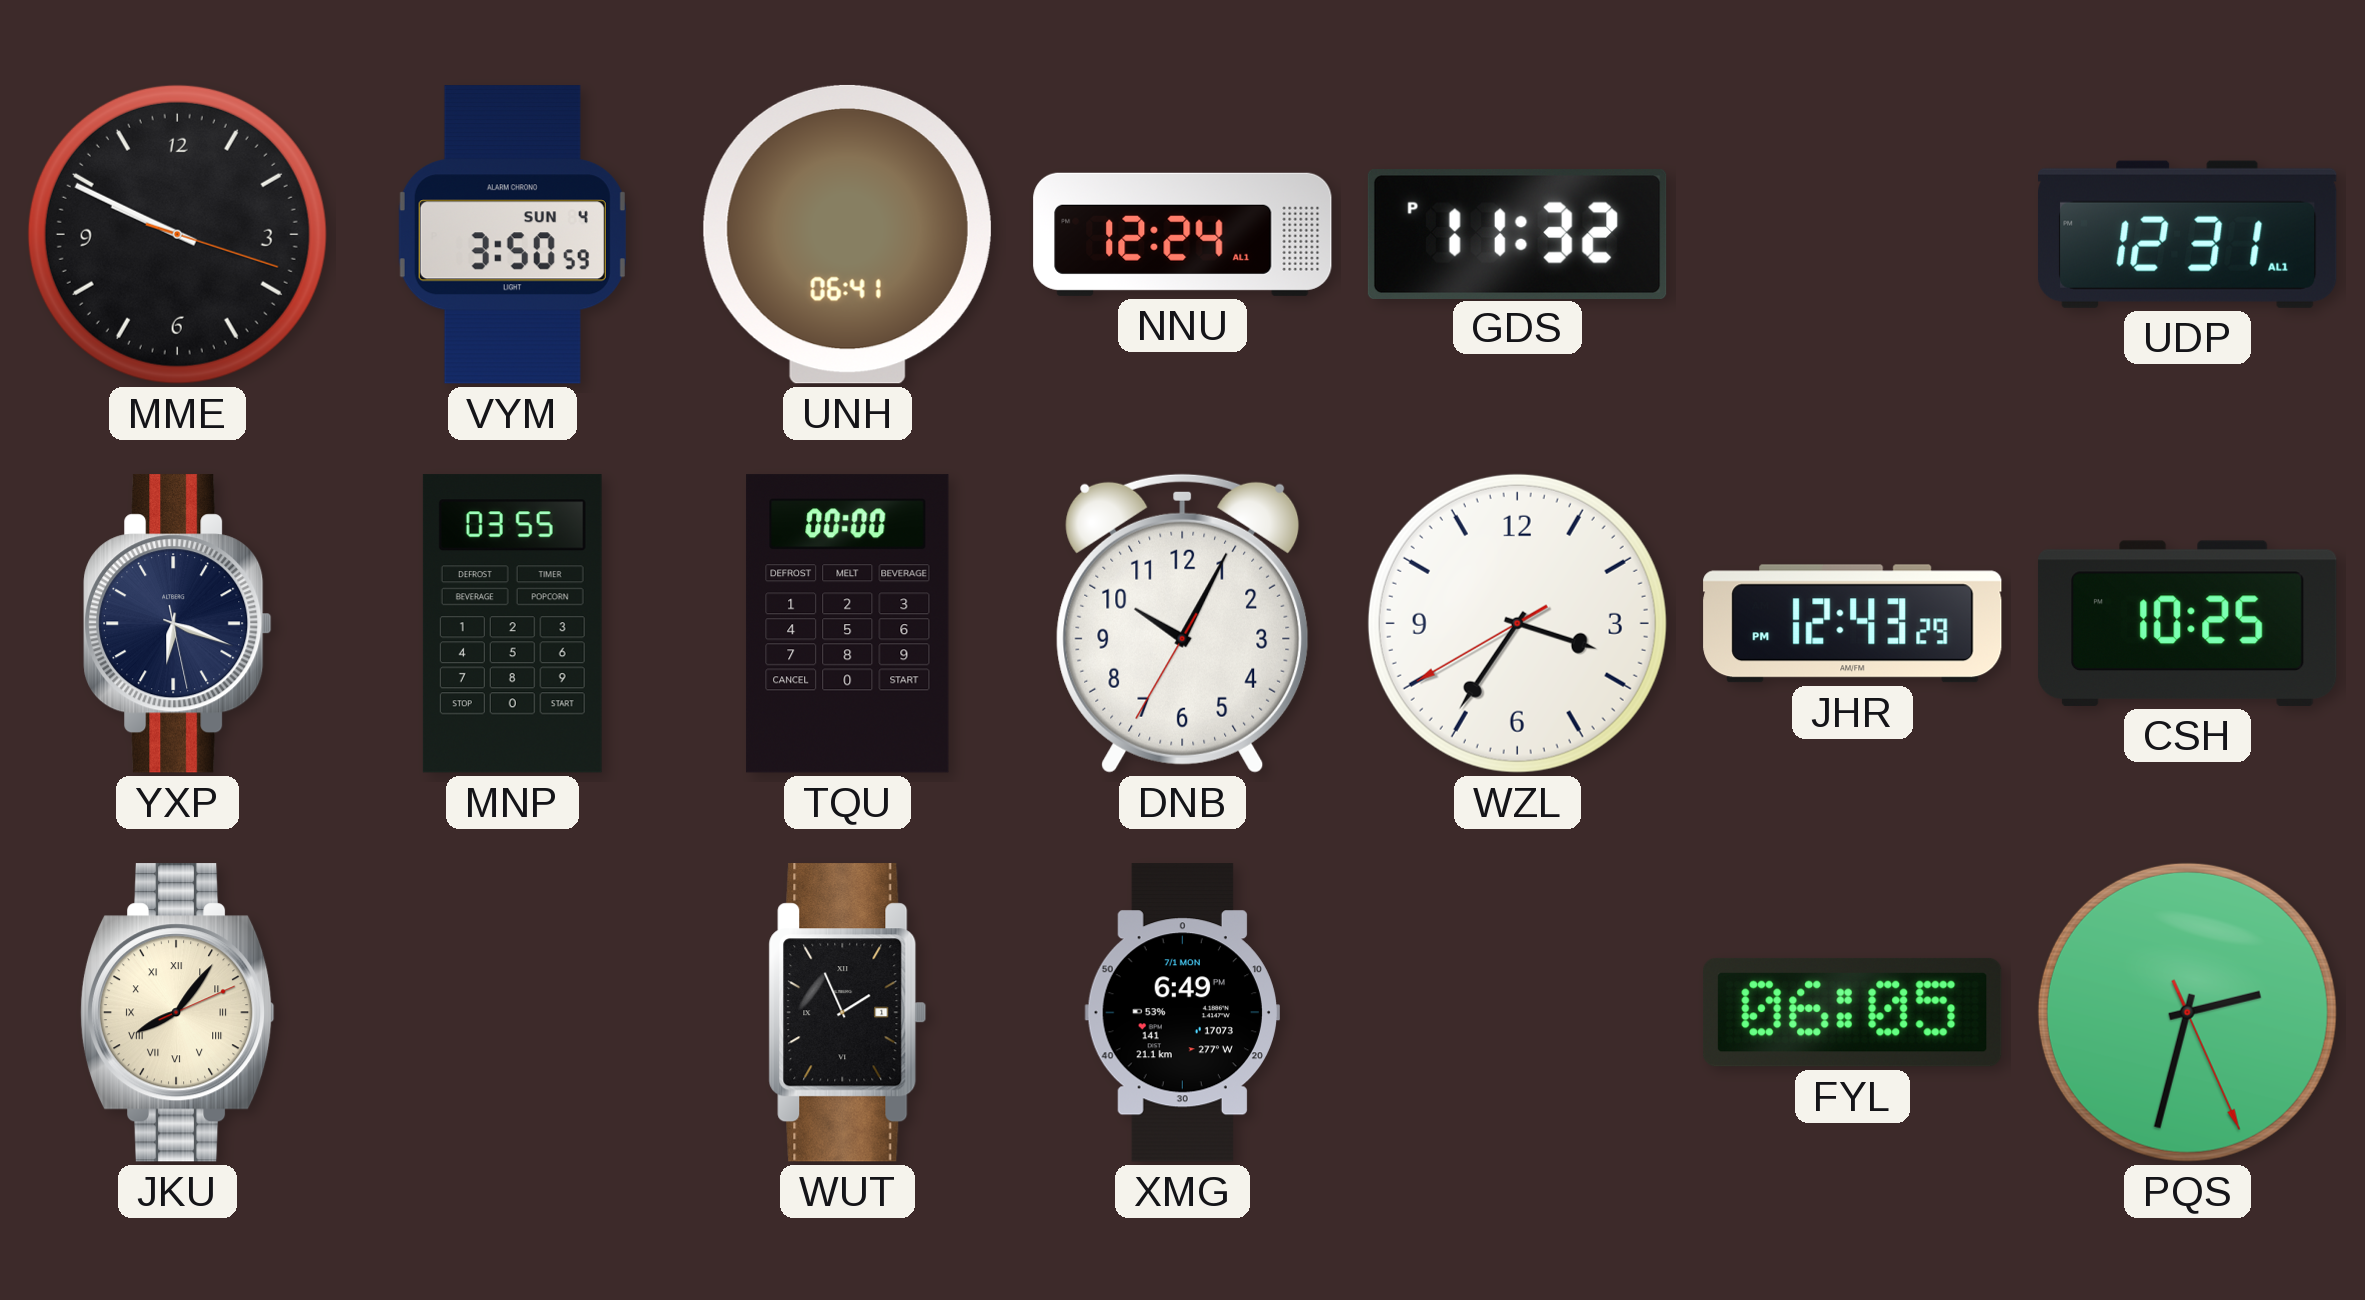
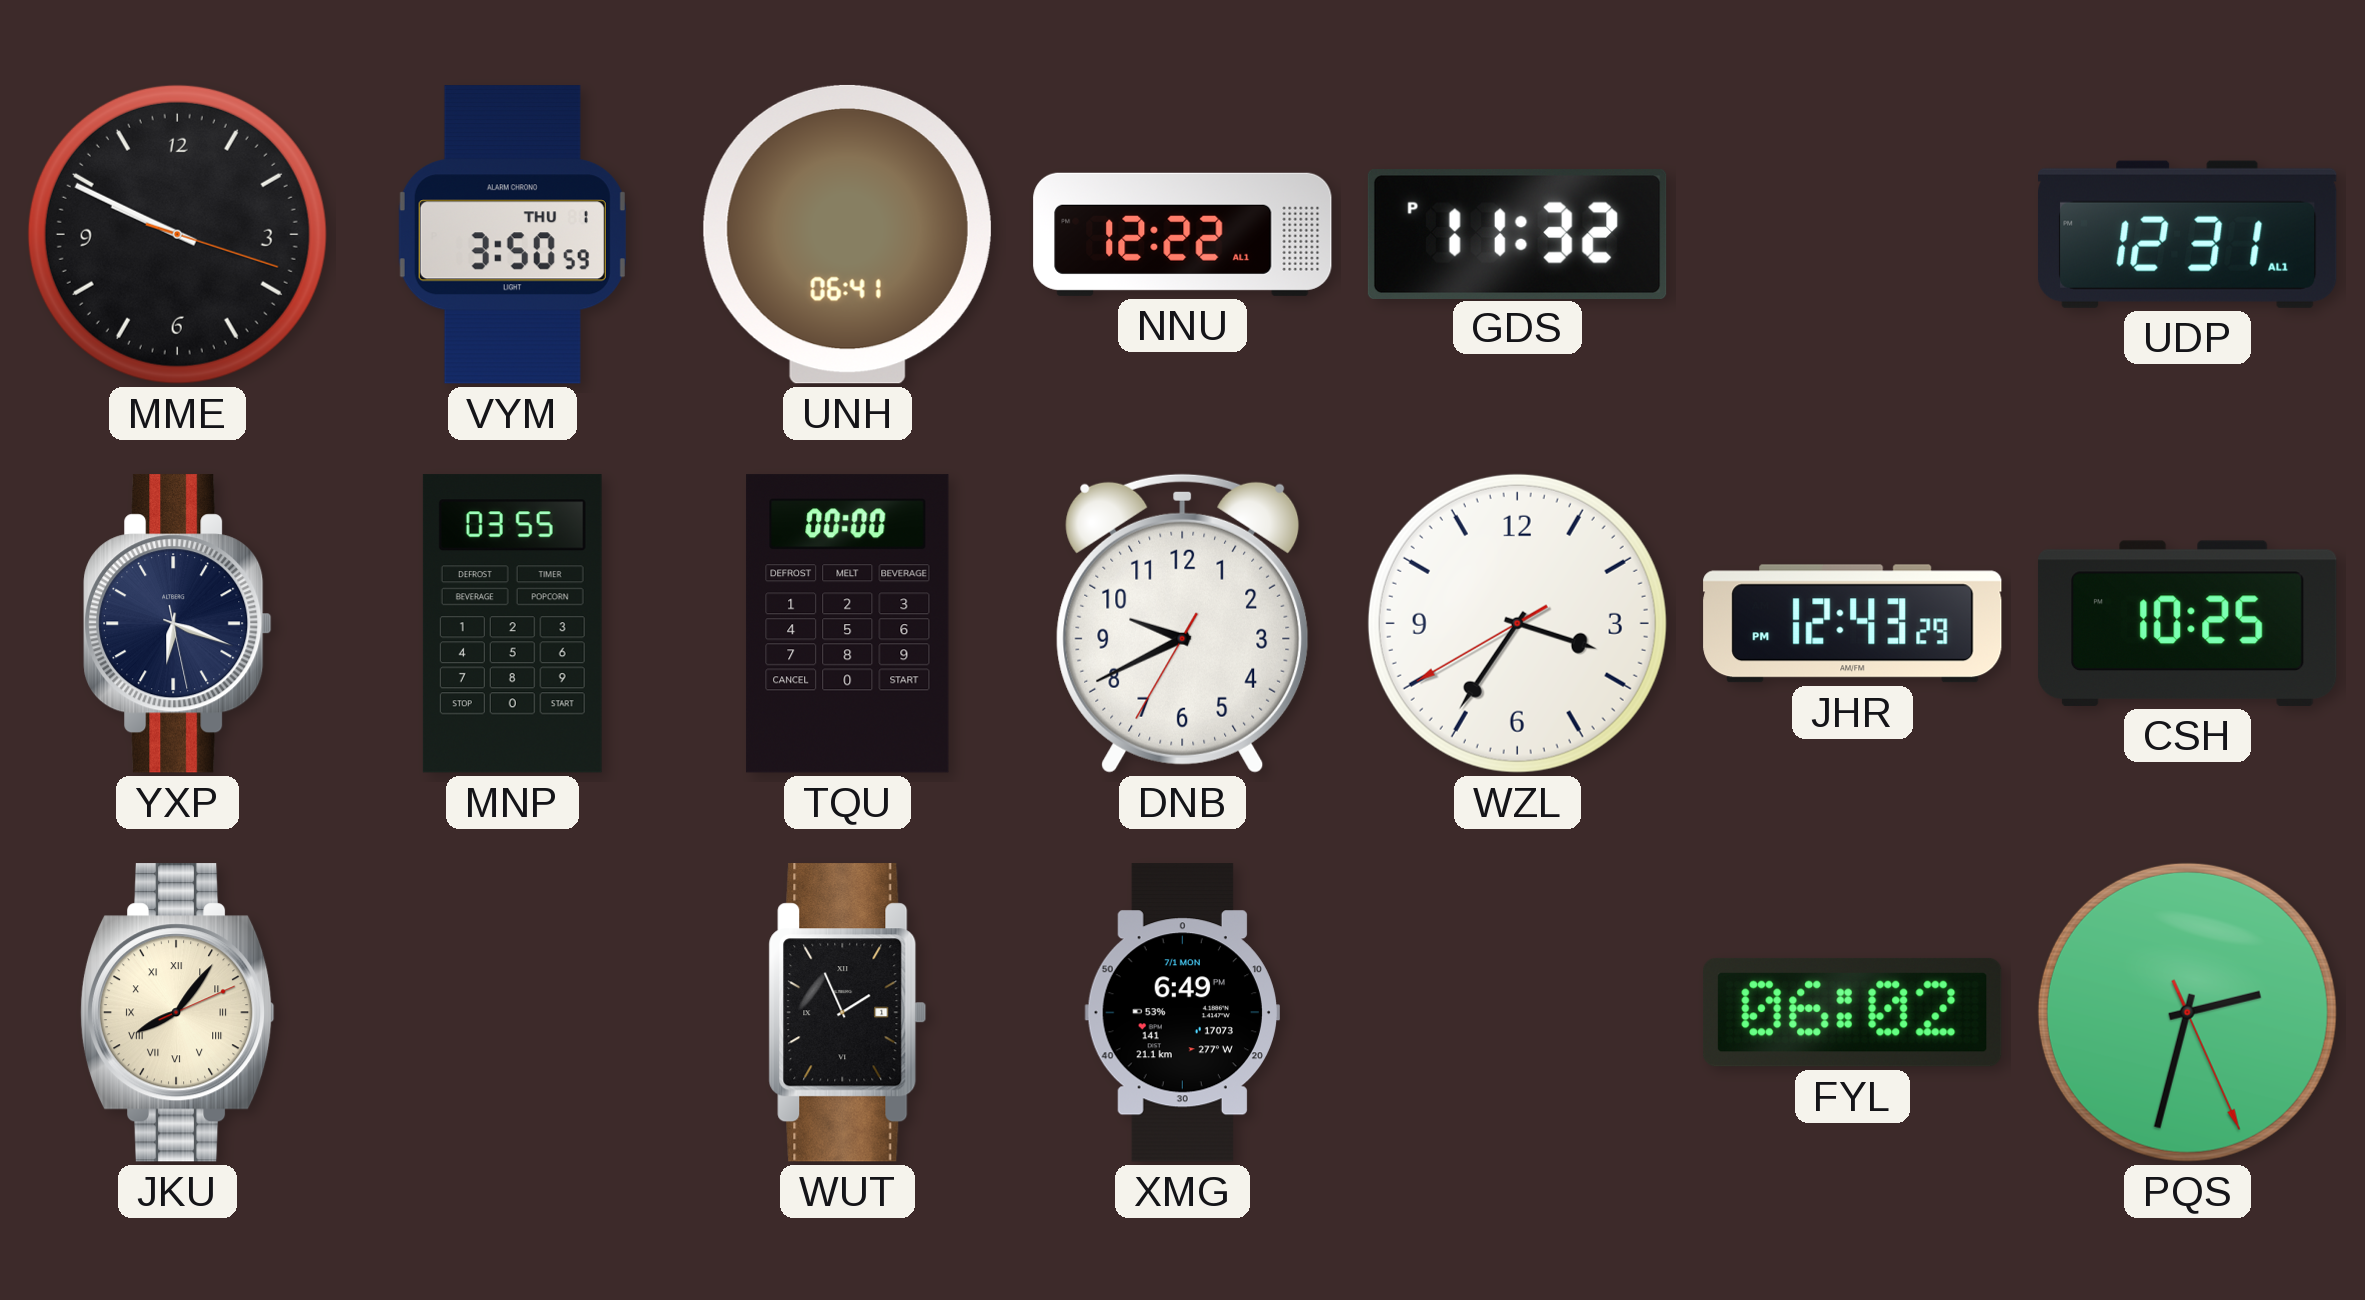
VYM date: SUN 4 -> THU 1 (512, 235)
NNU: 12:24 -> 12:22 (1183, 234)
DNB: 10:04 -> 9:40 (1183, 623)
FYL: 06:05 -> 06:02 (1852, 1012)
